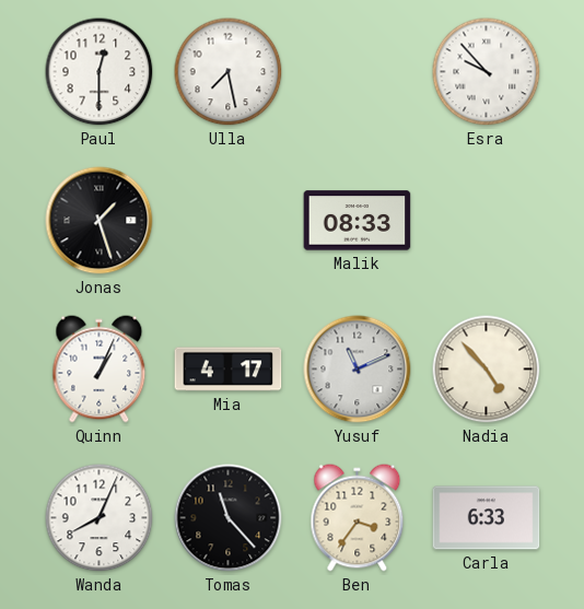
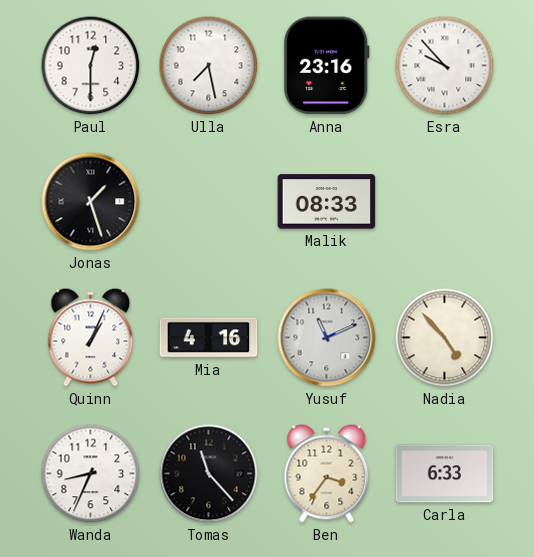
Anna: none -> 23:16 (326, 66)
Mia: 4:17 -> 4:16 (209, 338)
Wanda: 8:04 -> 8:34 (91, 474)
